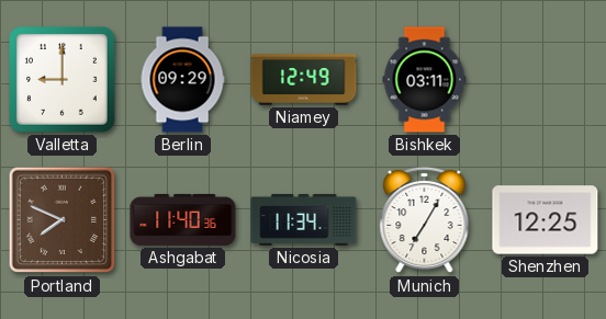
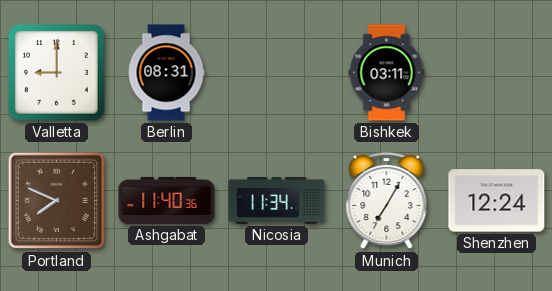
Berlin: 09:29 -> 08:31 (166, 73)
Niamey: 12:49 -> none (304, 80)
Shenzhen: 12:25 -> 12:24 (497, 201)
